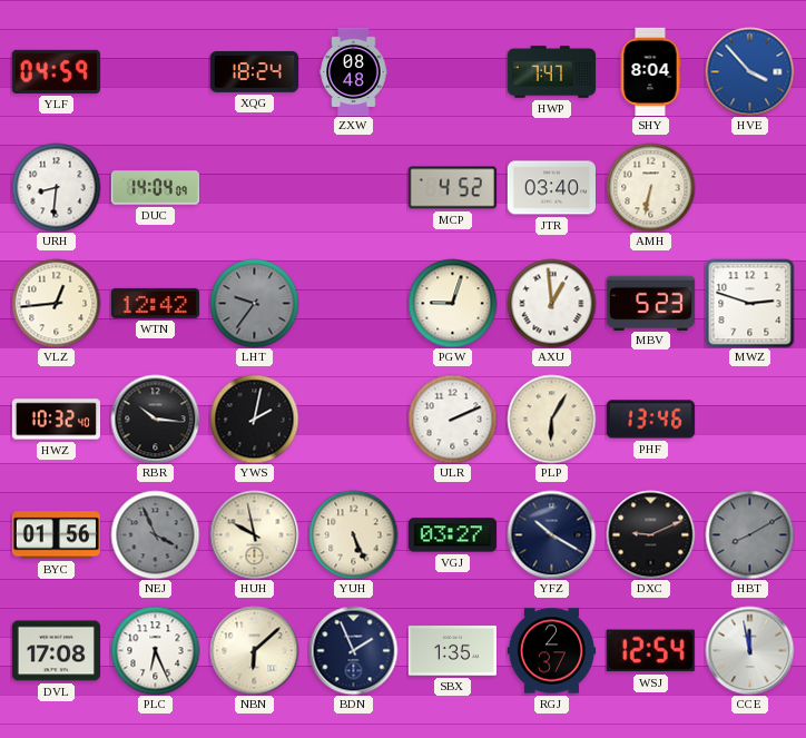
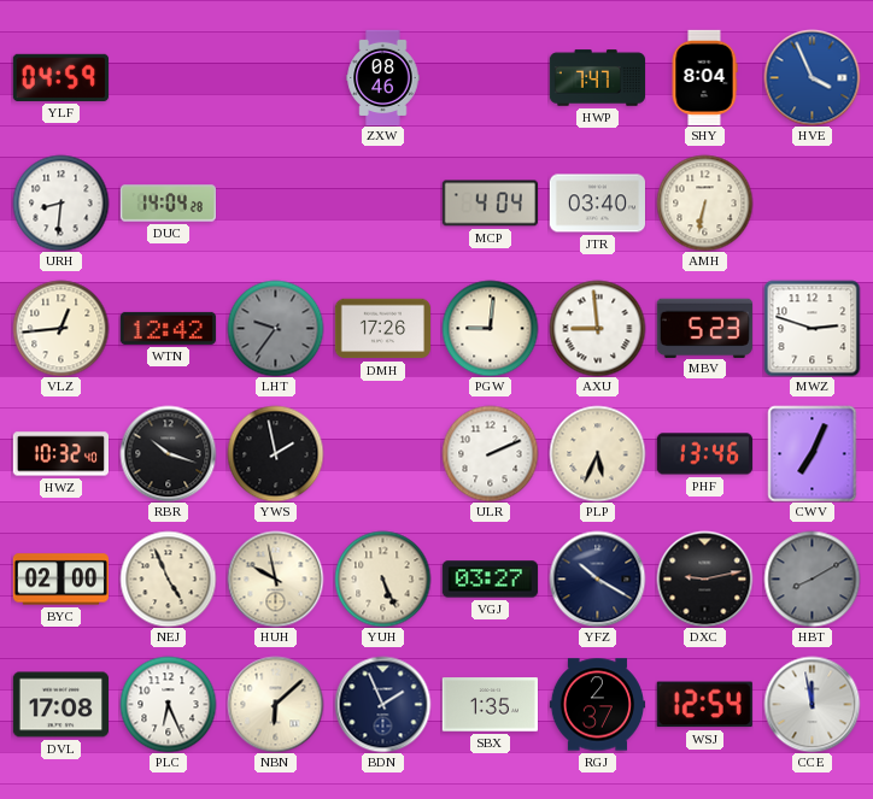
XQG: 18:24 -> none (254, 71)
ZXW: 08:48 -> 08:46 (383, 77)
HVE: 3:53 -> 3:56 (812, 77)
DUC: 14:04:09 -> 14:04:28 (168, 204)
MCP: 4:52 -> 4:04 (490, 204)
DMH: none -> 17:26 (382, 329)
PGW: 9:03 -> 9:01 (490, 328)
AXU: 12:59 -> 8:59 (597, 328)
RBR: 10:16 -> 10:18 (168, 453)
YWS: 2:02 -> 1:58 (275, 453)
PLP: 6:05 -> 5:34 (597, 453)
CWV: none -> 7:04 (813, 453)
BYC: 01:56 -> 02:00 (60, 580)
NEJ: 3:56 -> 4:56 (168, 578)
NEJ dial: grey -> cream (168, 578)
DXC: 9:11 -> 9:13 (704, 578)
